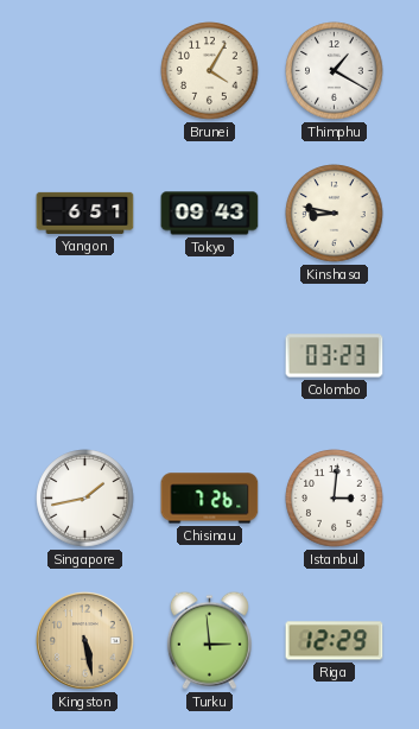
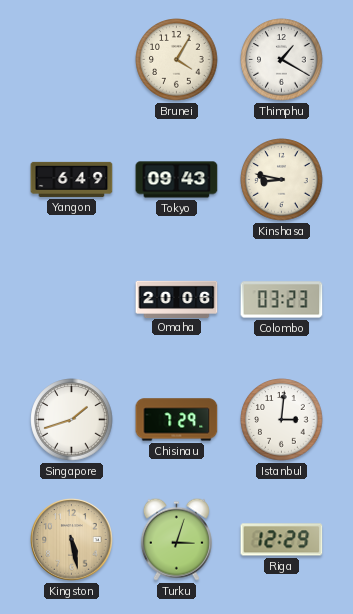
Yangon: 6:51 -> 6:49 (72, 179)
Omaha: none -> 20:06 (177, 299)
Singapore: 1:43 -> 1:42 (72, 420)
Chisinau: 7:26 -> 7:29 (177, 420)
Turku: 2:59 -> 3:03 (176, 539)
